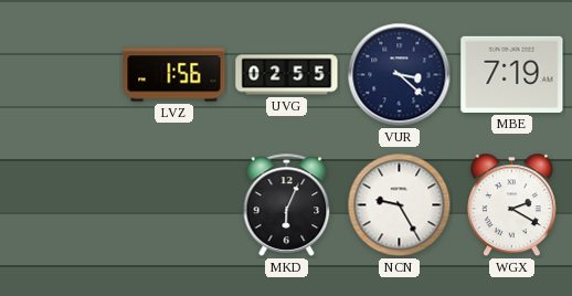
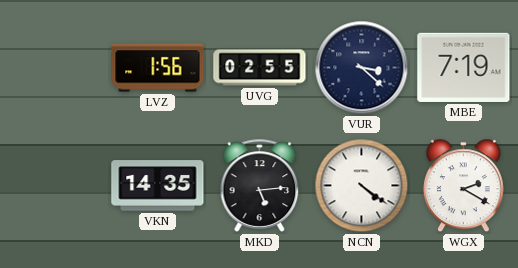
VKN: none -> 14:35 (158, 186)
MKD: 6:04 -> 5:14 (260, 185)
NCN: 9:25 -> 4:21 (362, 186)
